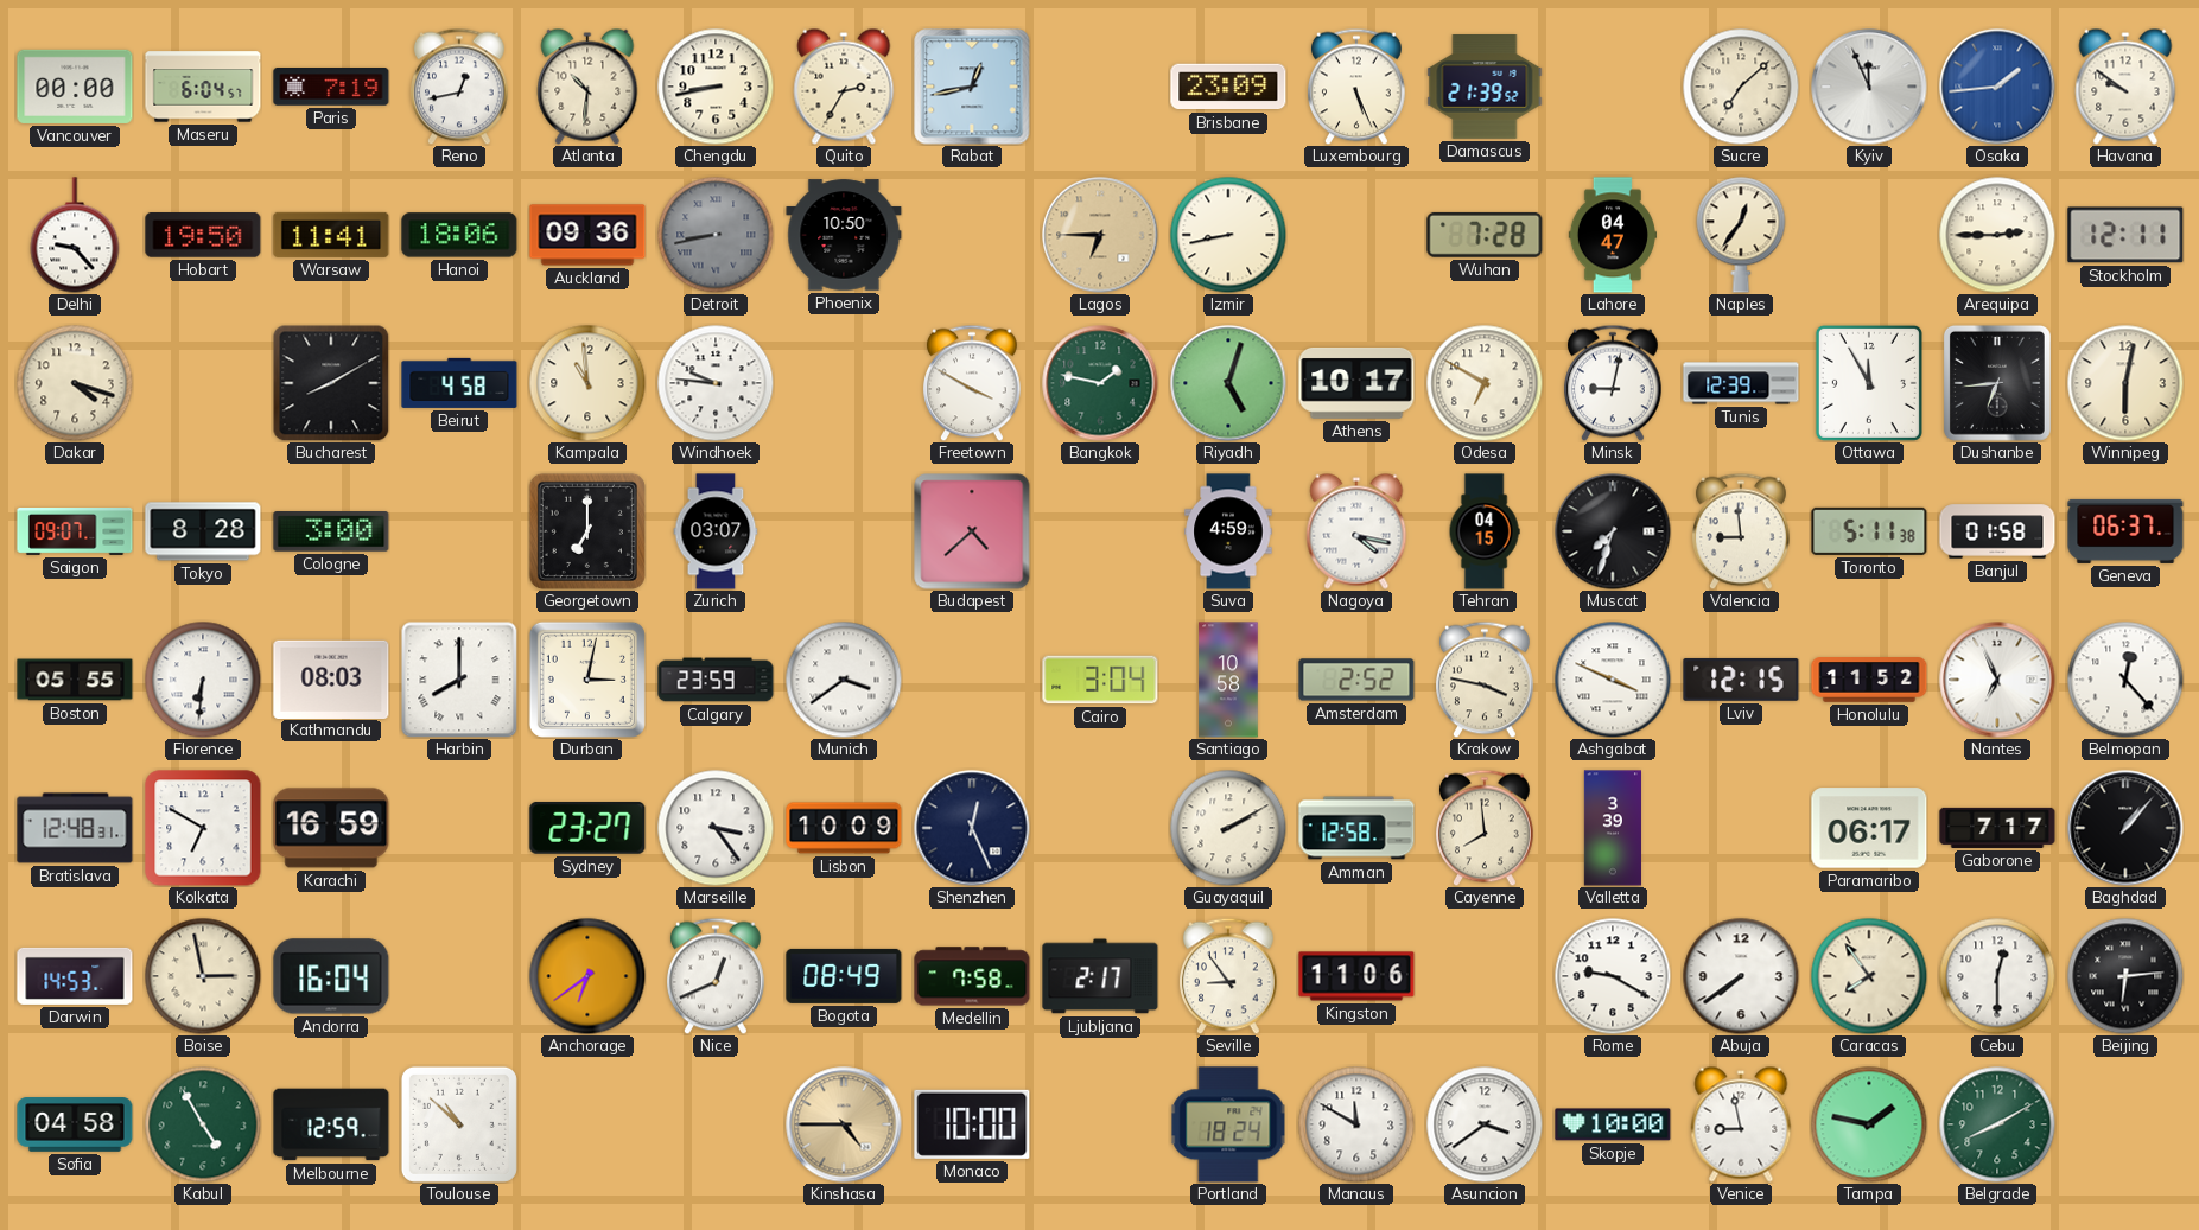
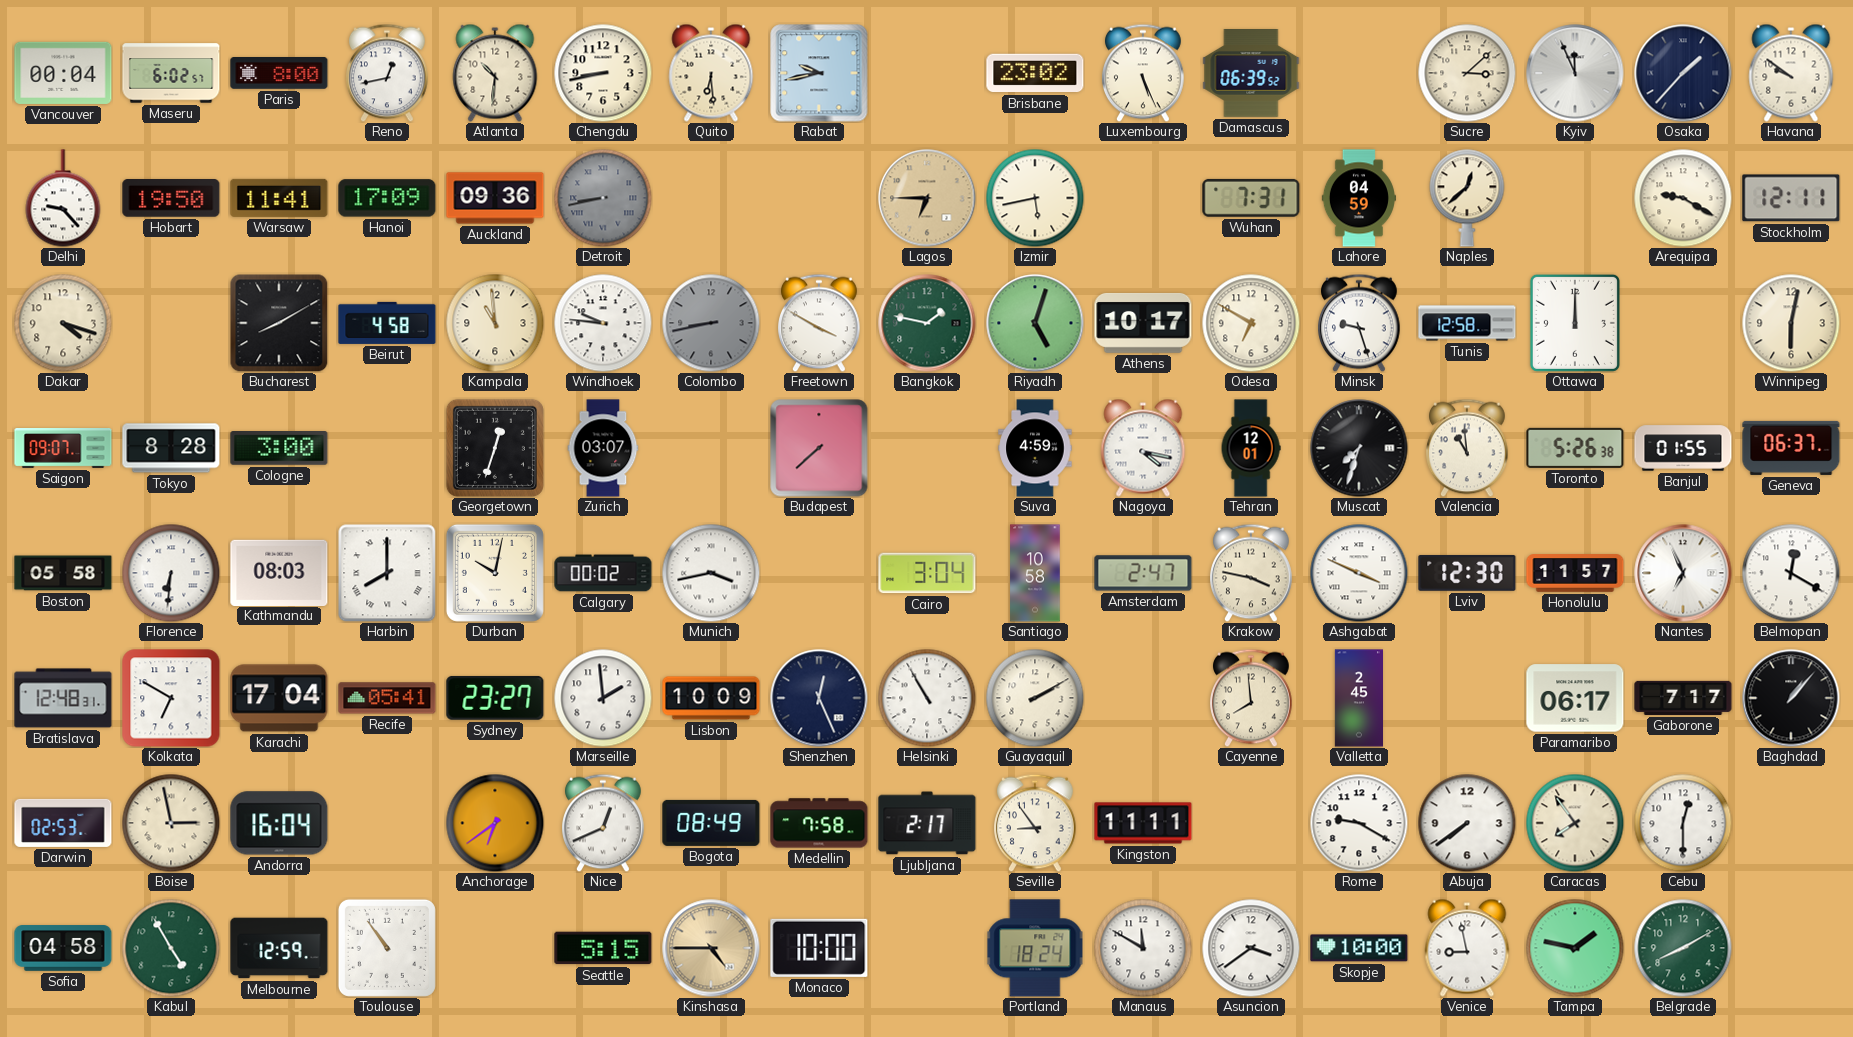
Vancouver: 00:00 -> 00:04 (63, 73)
Maseru: 6:04 -> 6:02 (171, 73)
Paris: 7:19 -> 8:00 (279, 74)
Quito: 2:35 -> 6:29 (711, 73)
Rabat: 12:43 -> 9:43 (819, 73)
Brisbane: 23:09 -> 23:02 (1035, 73)
Damascus: 21:39 -> 06:39 (1251, 74)
Sucre: 7:08 -> 3:08 (1467, 73)
Osaka: 1:44 -> 1:37 (1683, 73)
Osaka dial: blue -> navy (1683, 73)
Hanoi: 18:06 -> 17:09 (387, 198)
Phoenix: 10:50 -> none (844, 235)
Izmir: 8:43 -> 5:43 (1035, 198)
Wuhan: 7:28 -> 7:31 (1251, 198)
Lahore: 04:47 -> 04:59 (1358, 198)
Naples: 12:36 -> 12:38 (1467, 198)
Arequipa: 2:45 -> 9:20 (1683, 198)
Colombo: none -> 8:43 (711, 323)
Minsk: 9:02 -> 9:27 (1360, 323)
Tunis: 12:39 -> 12:58 (1467, 323)
Ottawa: 11:55 -> 12:00 (1575, 323)
Dushanbe: 6:44 -> none (1997, 383)
Georgetown: 7:00 -> 12:33 (495, 448)
Budapest: 4:38 -> 7:38 (819, 448)
Tehran: 04:15 -> 12:01 (1251, 448)
Valencia: 8:59 -> 10:59 (1468, 448)
Toronto: 5:11 -> 5:26 (1575, 448)
Banjul: 01:58 -> 01:55 (1683, 448)
Boston: 05:55 -> 05:58 (63, 573)
Durban: 3:02 -> 10:02 (495, 573)
Calgary: 23:59 -> 00:02 (603, 573)
Munich: 3:39 -> 3:43 (711, 573)
Amsterdam: 2:52 -> 2:47 (1143, 573)
Lviv: 12:15 -> 12:30 (1467, 573)
Honolulu: 11:52 -> 11:57 (1575, 573)
Belmopan: 12:23 -> 12:20 (1791, 573)
Karachi: 16:59 -> 17:04 (279, 698)
Recife: none -> 05:41 (387, 698)
Marseille: 3:24 -> 1:59 (603, 698)
Helsinki: none -> 10:55 (927, 698)
Amman: 12:58 -> none (1356, 828)
Valletta: 3:39 -> 2:45 (1358, 698)
Darwin: 14:53 -> 02:53 (63, 823)
Kingston: 11:06 -> 11:11 (1143, 823)
Beijing: 6:14 -> none (2125, 976)
Toulouse: 10:52 -> 10:54 (387, 948)
Seattle: none -> 5:15 (603, 948)
